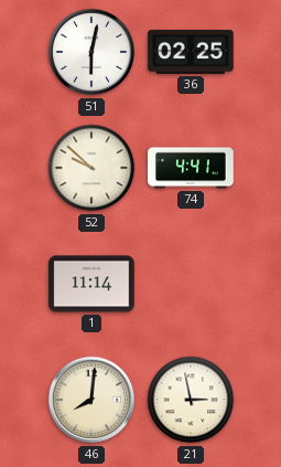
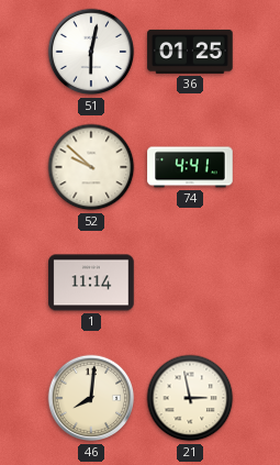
36: 02:25 -> 01:25 (190, 52)
